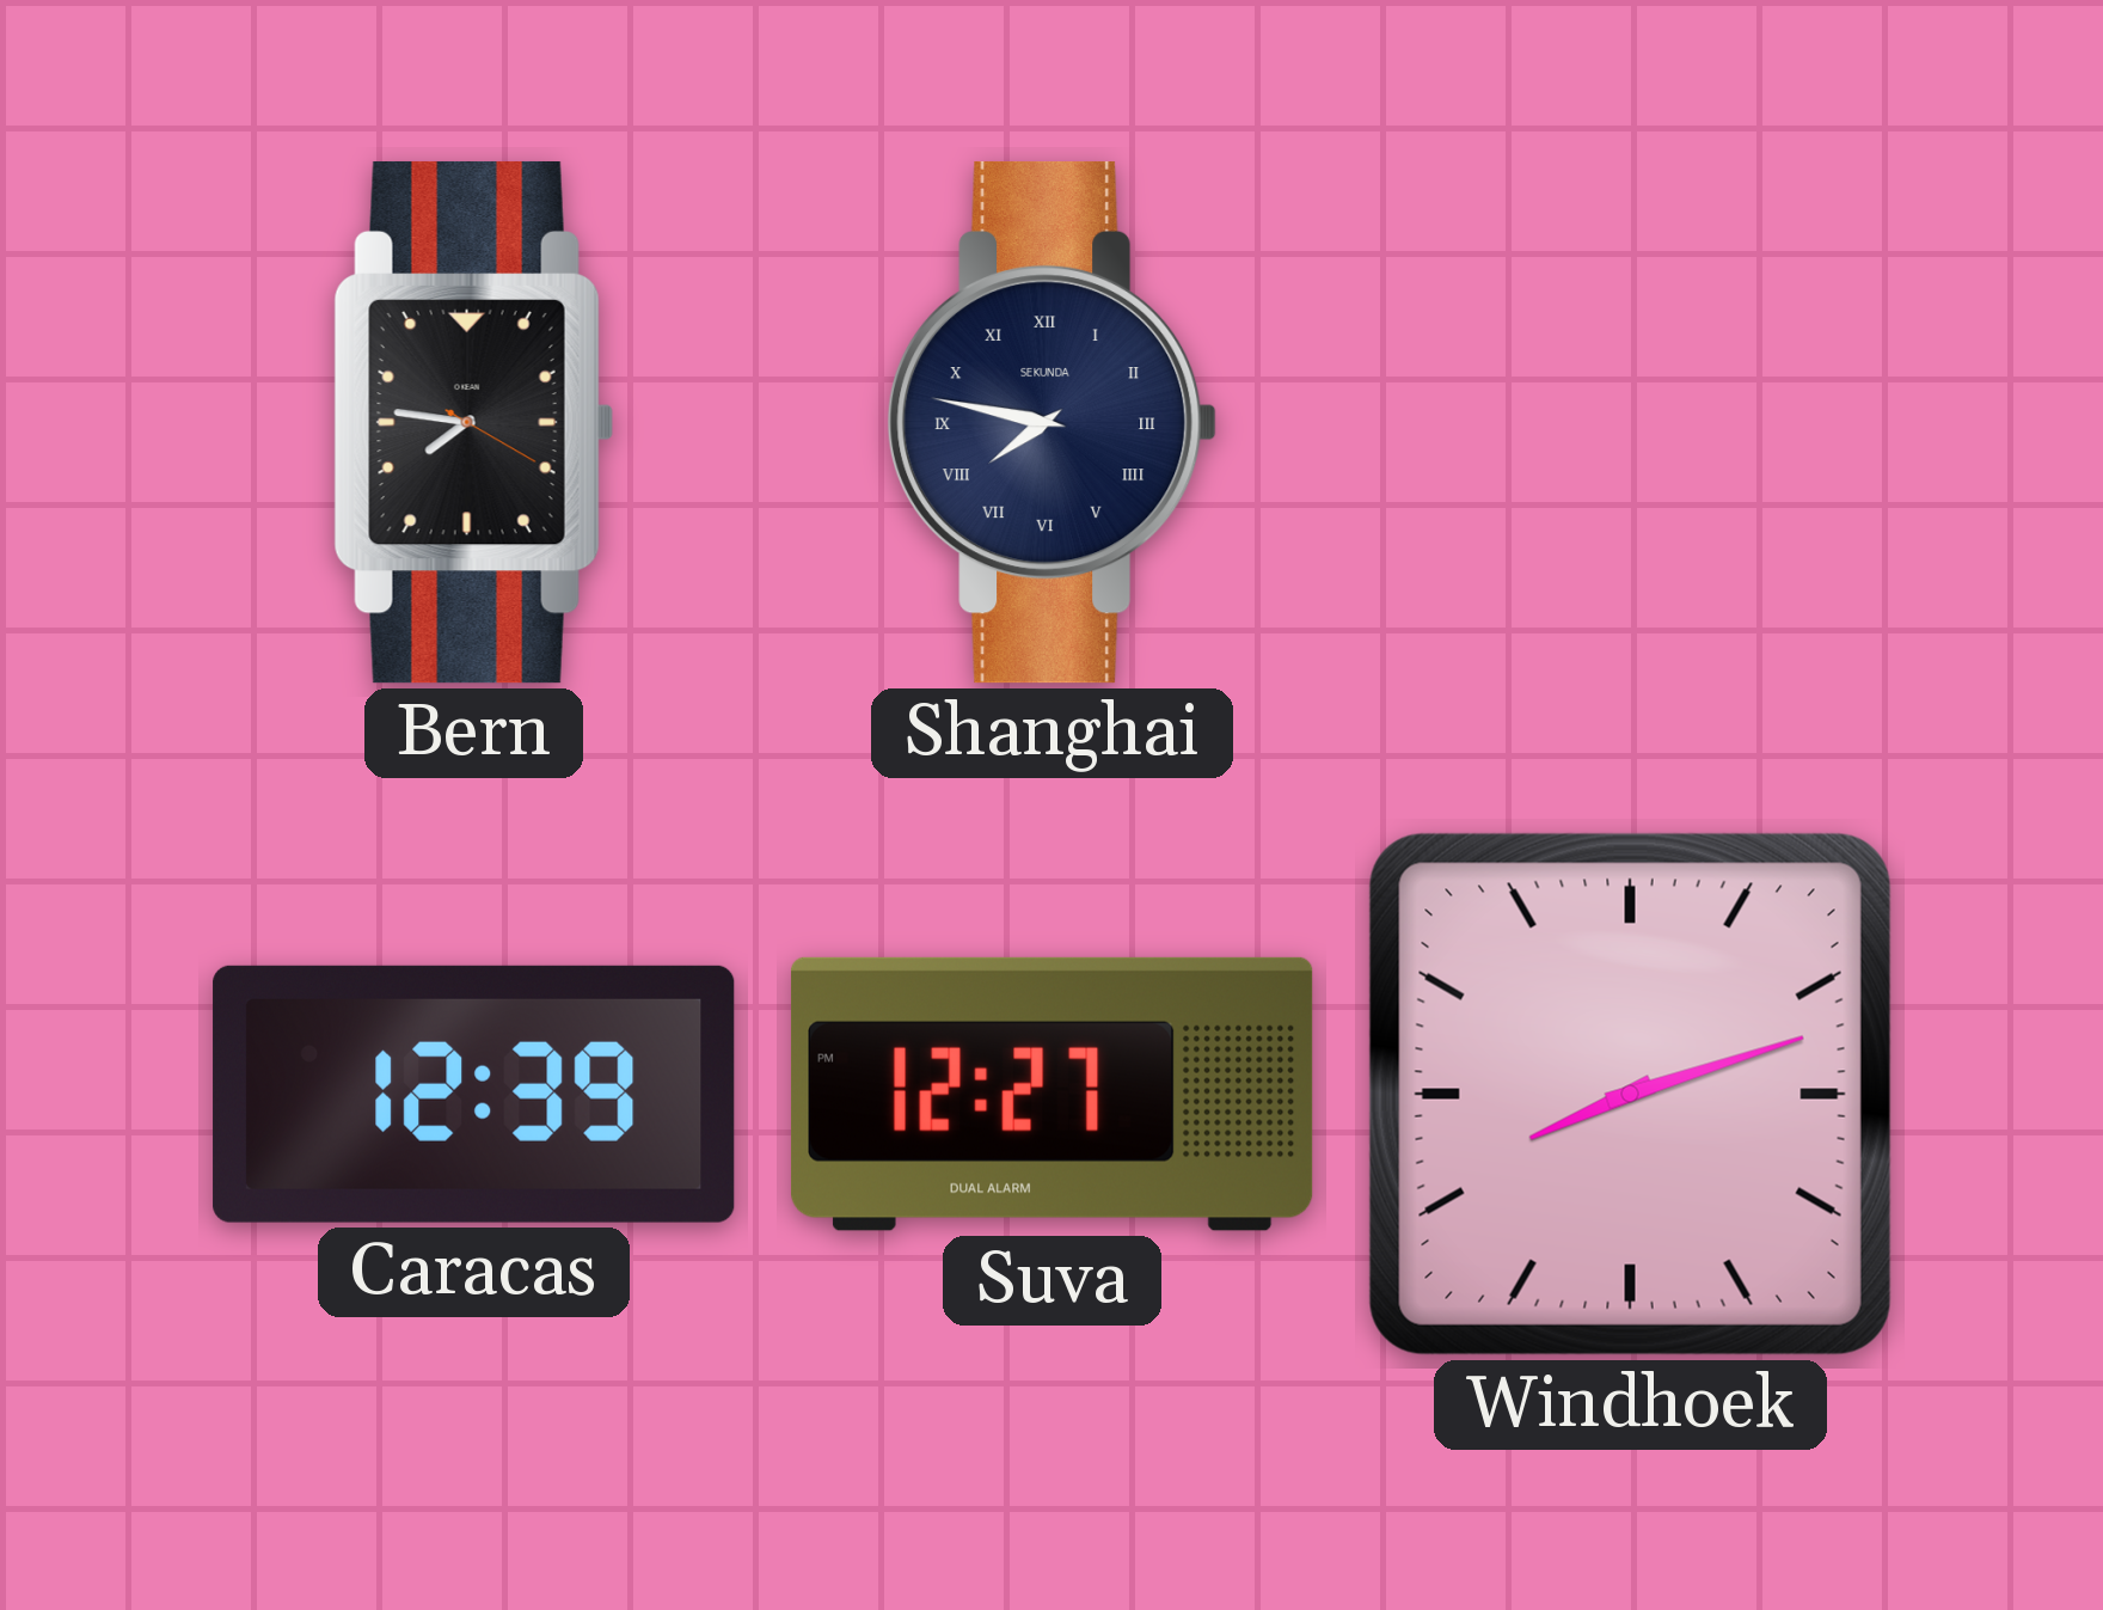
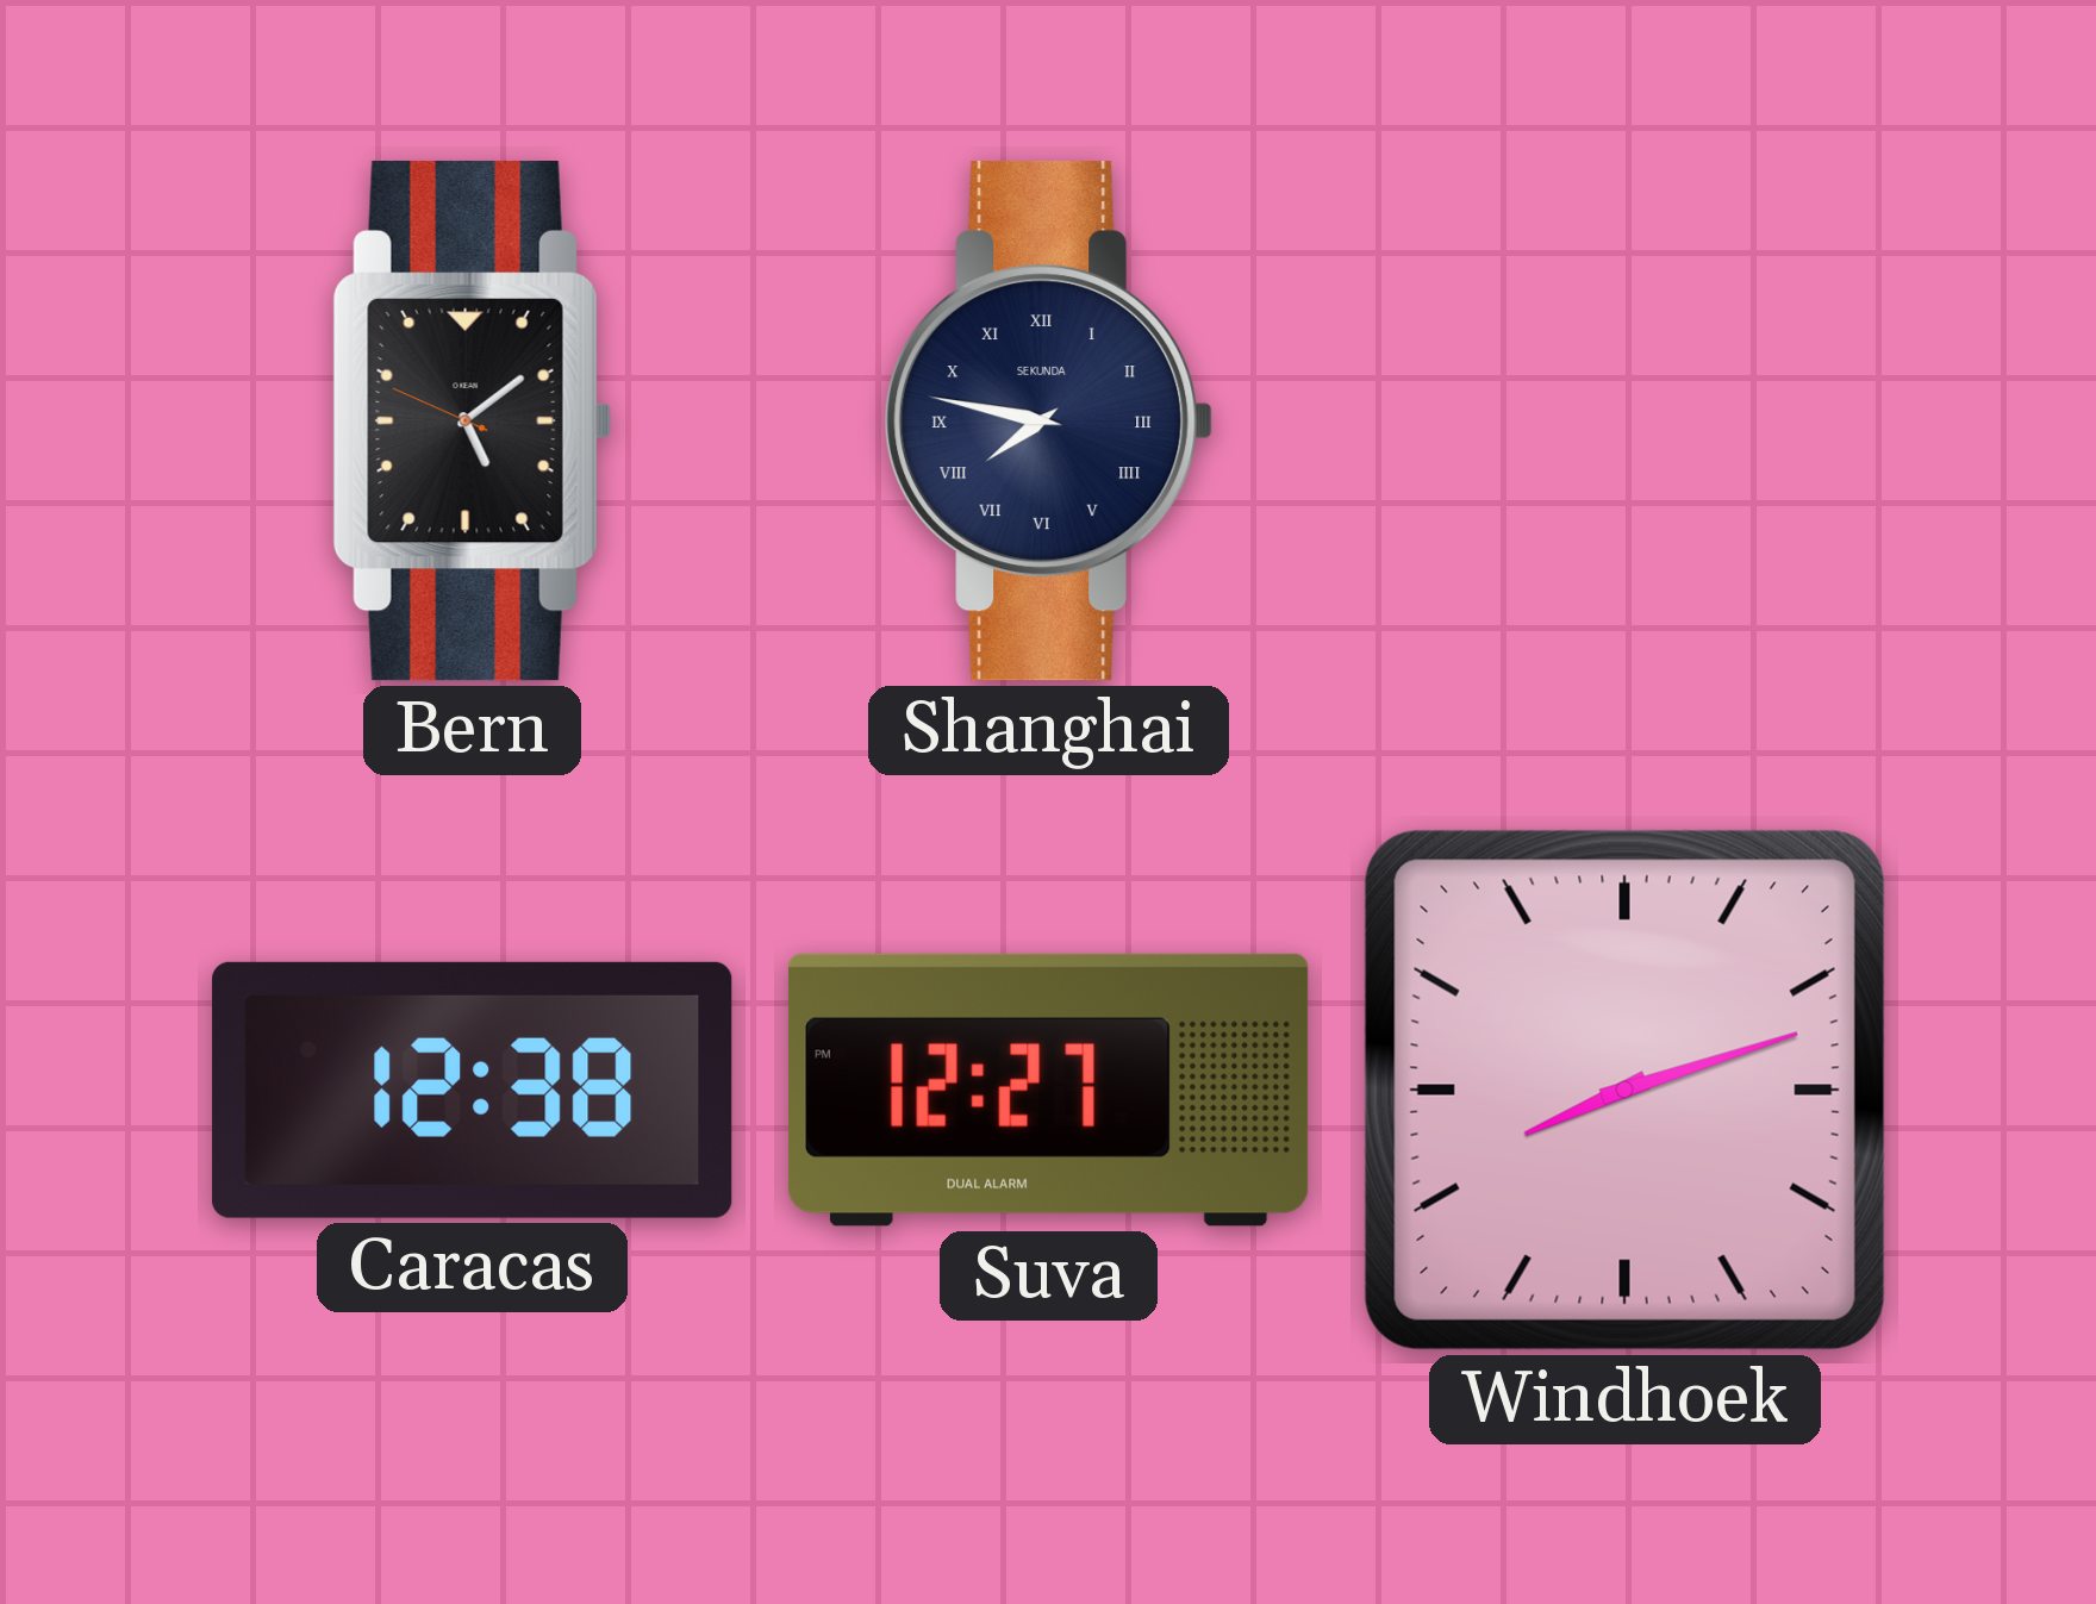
Bern: 7:46 -> 5:08 (472, 420)
Caracas: 12:39 -> 12:38 (473, 1090)
